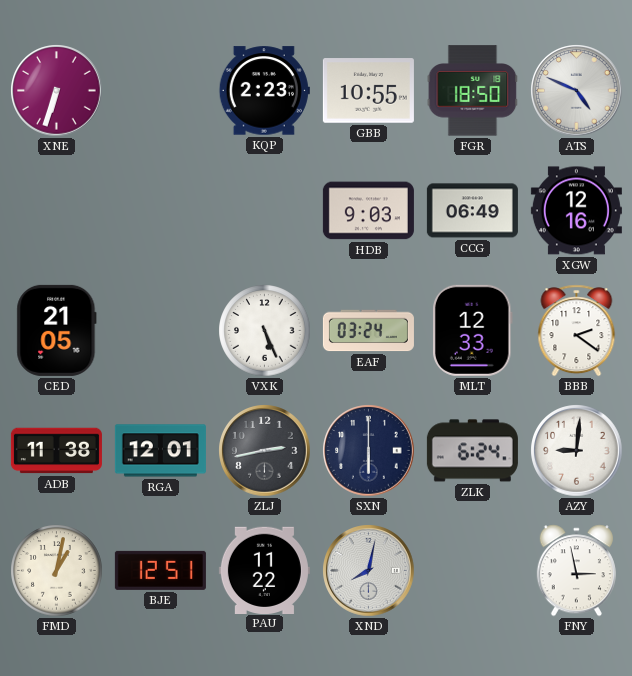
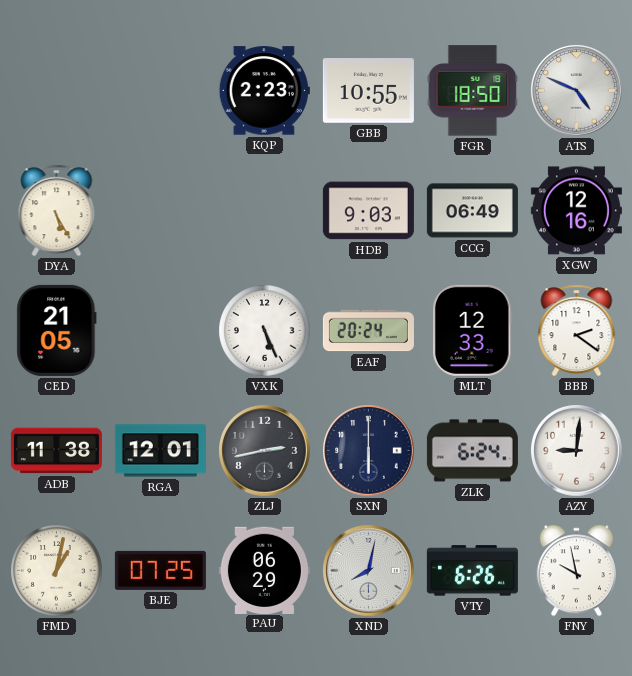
XNE: 6:33 -> none (57, 91)
DYA: none -> 5:25 (57, 211)
EAF: 03:24 -> 20:24 (368, 331)
BJE: 12:51 -> 07:25 (160, 570)
PAU: 11:22 -> 06:29 (264, 570)
VTY: none -> 6:26 (472, 571)
FNY: 2:58 -> 9:58 (576, 571)
